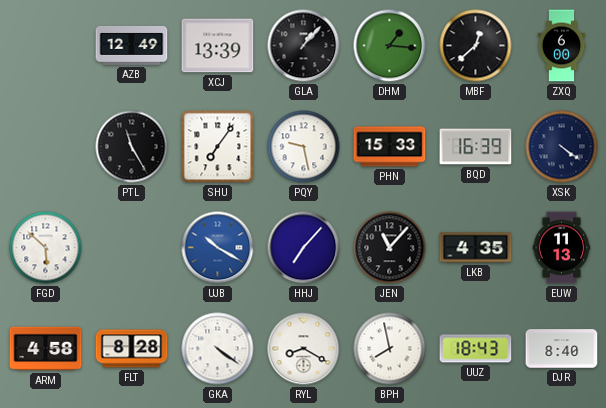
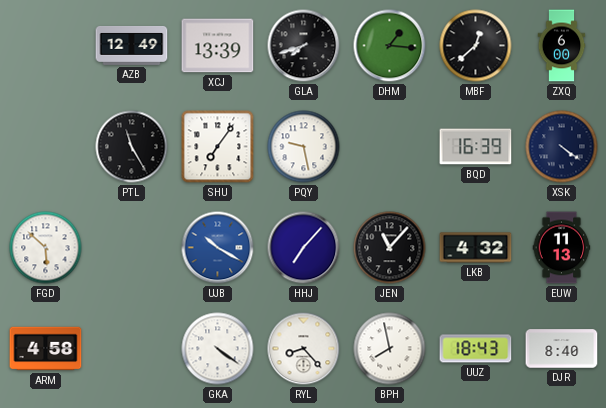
GLA: 1:07 -> 7:42 (304, 46)
PHN: 15:33 -> none (390, 147)
LKB: 4:35 -> 4:32 (476, 248)
FLT: 8:28 -> none (132, 349)
RYL: 8:20 -> 8:23 (304, 349)
